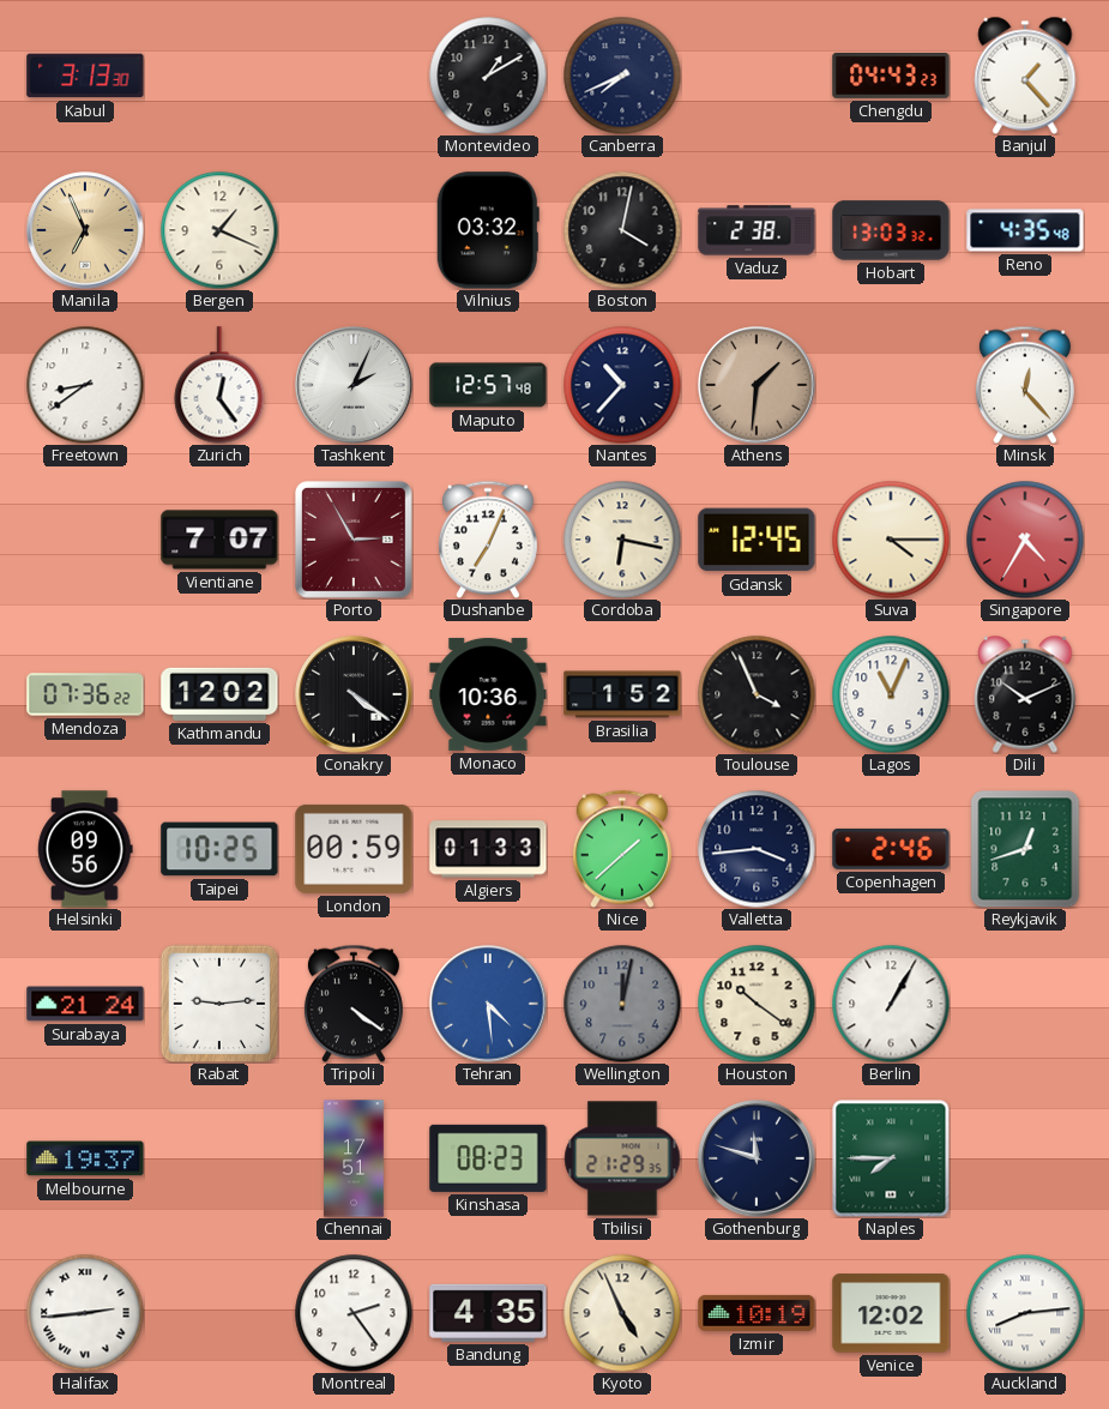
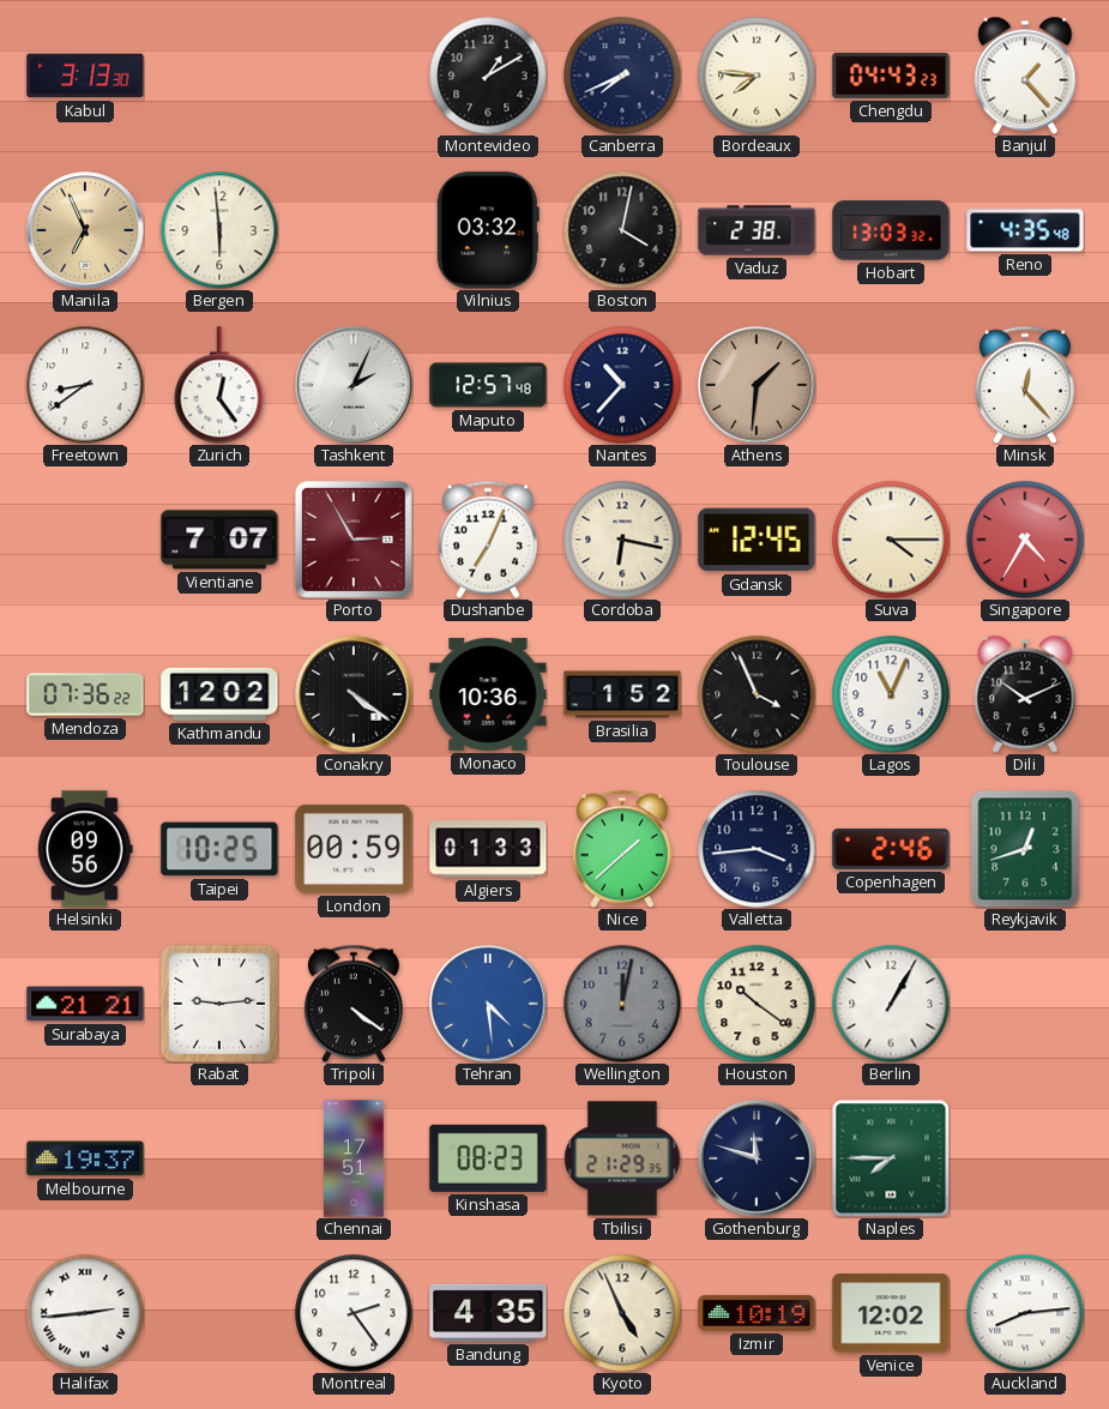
Bordeaux: none -> 7:46 (757, 76)
Bergen: 1:19 -> 5:59 (219, 230)
Surabaya: 21:24 -> 21:21 (85, 1004)
